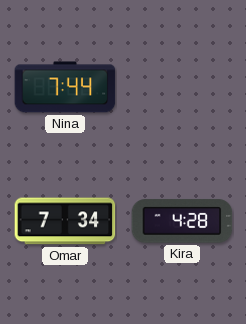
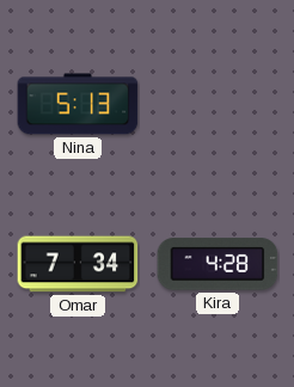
Nina: 7:44 -> 5:13 (78, 104)
